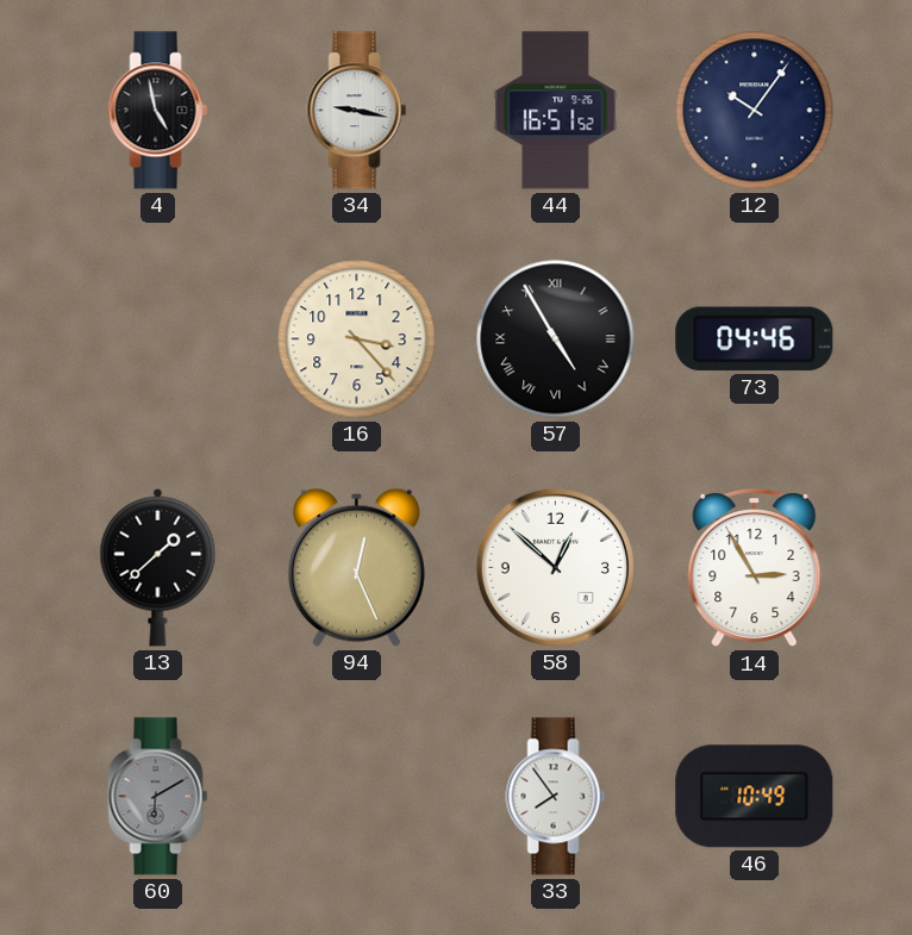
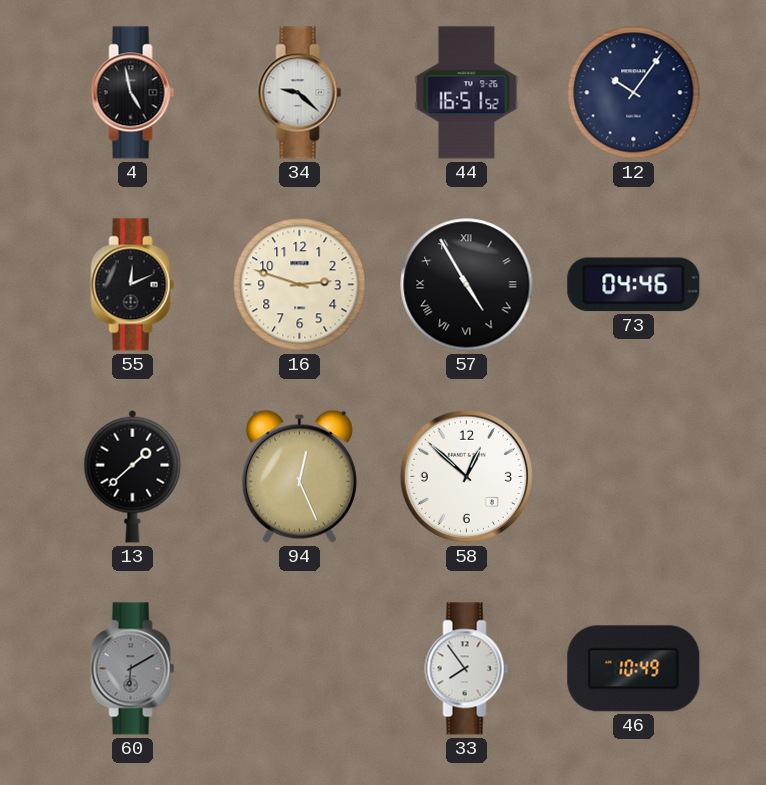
34: 9:17 -> 9:22 (300, 93)
55: none -> 12:11 (133, 285)
16: 3:23 -> 2:48 (300, 285)
14: 2:55 -> none (755, 568)
